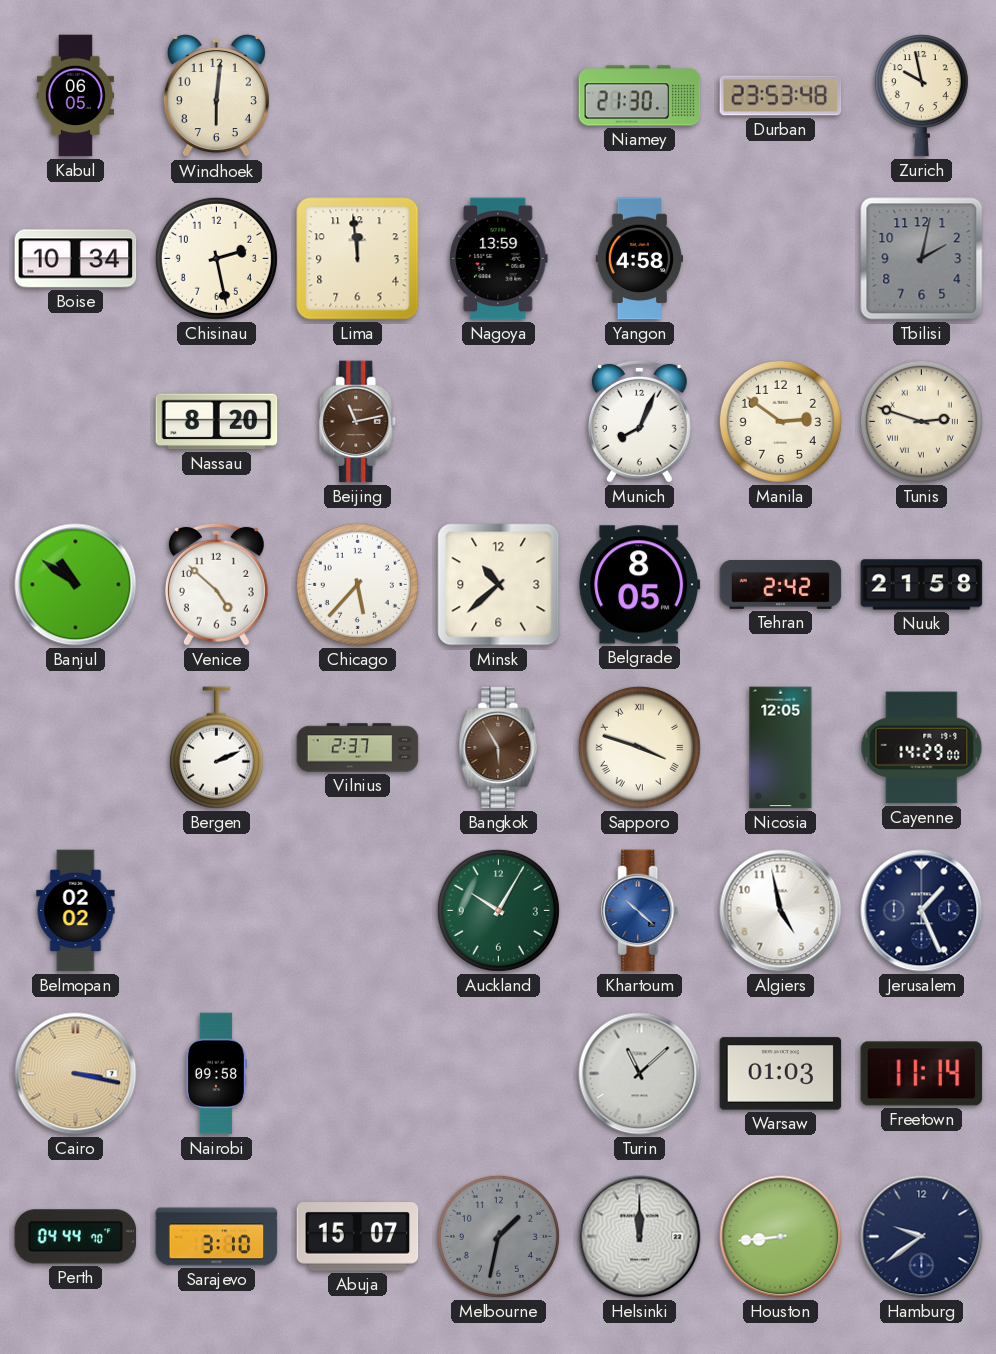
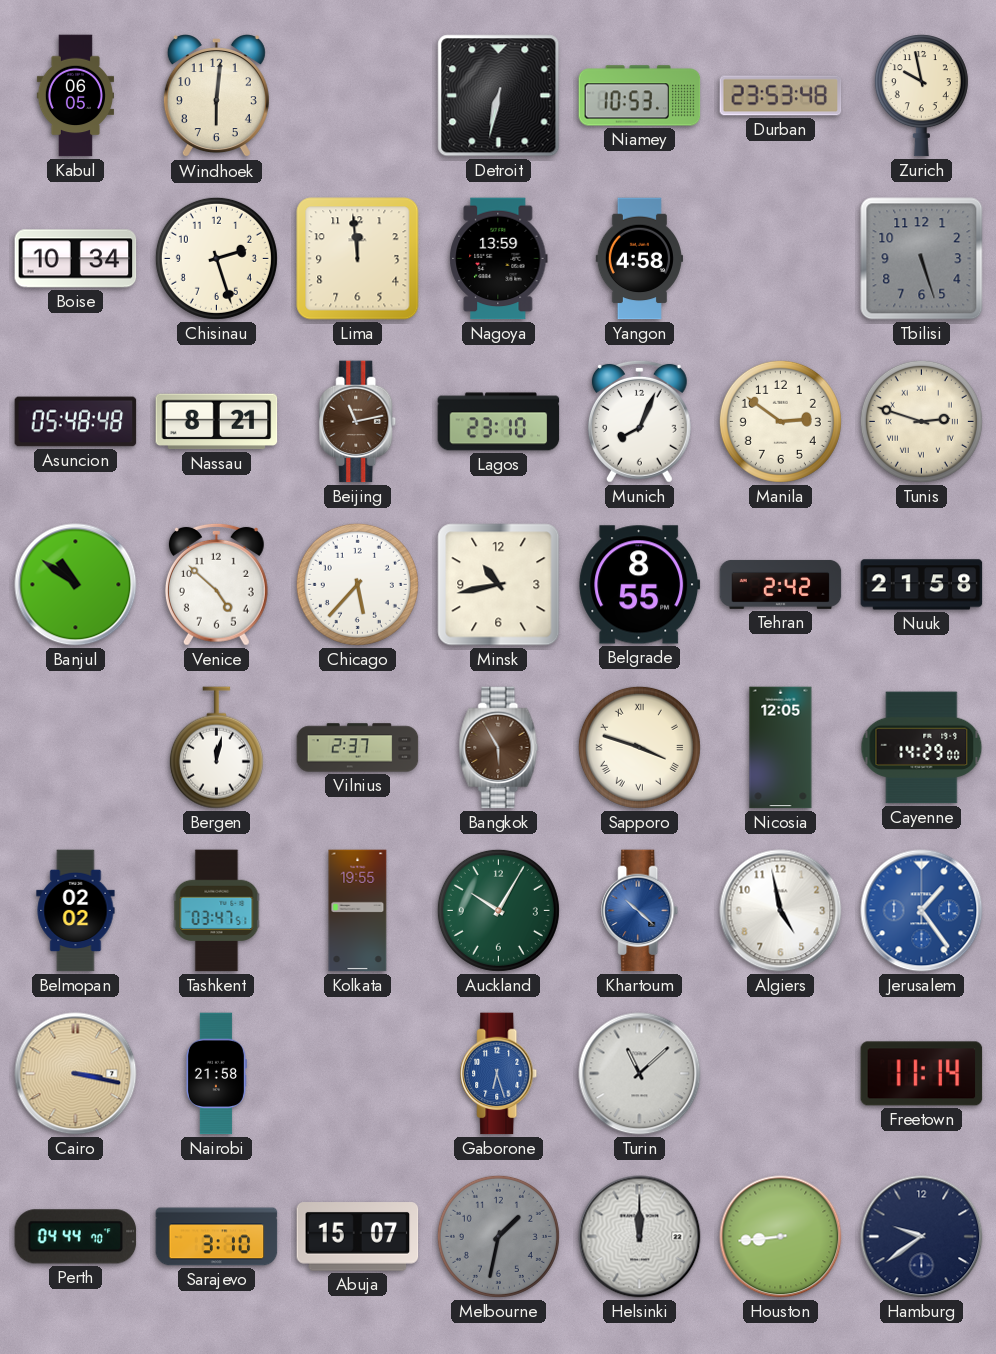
Detroit: none -> 6:32 (499, 96)
Niamey: 21:30 -> 10:53 (640, 96)
Chisinau: 2:28 -> 2:27 (216, 258)
Tbilisi: 2:02 -> 5:27 (922, 259)
Asuncion: none -> 05:48 (76, 422)
Nassau: 8:20 -> 8:21 (217, 422)
Lagos: none -> 23:10 (499, 422)
Minsk: 10:38 -> 10:43 (499, 585)
Belgrade: 8:05 -> 8:55 (640, 585)
Bergen: 2:11 -> 12:02 (216, 748)
Tashkent: none -> 03:47 (217, 911)
Kolkata: none -> 19:55 (358, 911)
Jerusalem: 1:26 -> 1:24 (922, 911)
Jerusalem dial: navy -> blue (922, 911)
Nairobi: 09:58 -> 21:58 (216, 1074)
Gaborone: none -> 6:27 (499, 1074)
Warsaw: 01:03 -> none (781, 1074)
